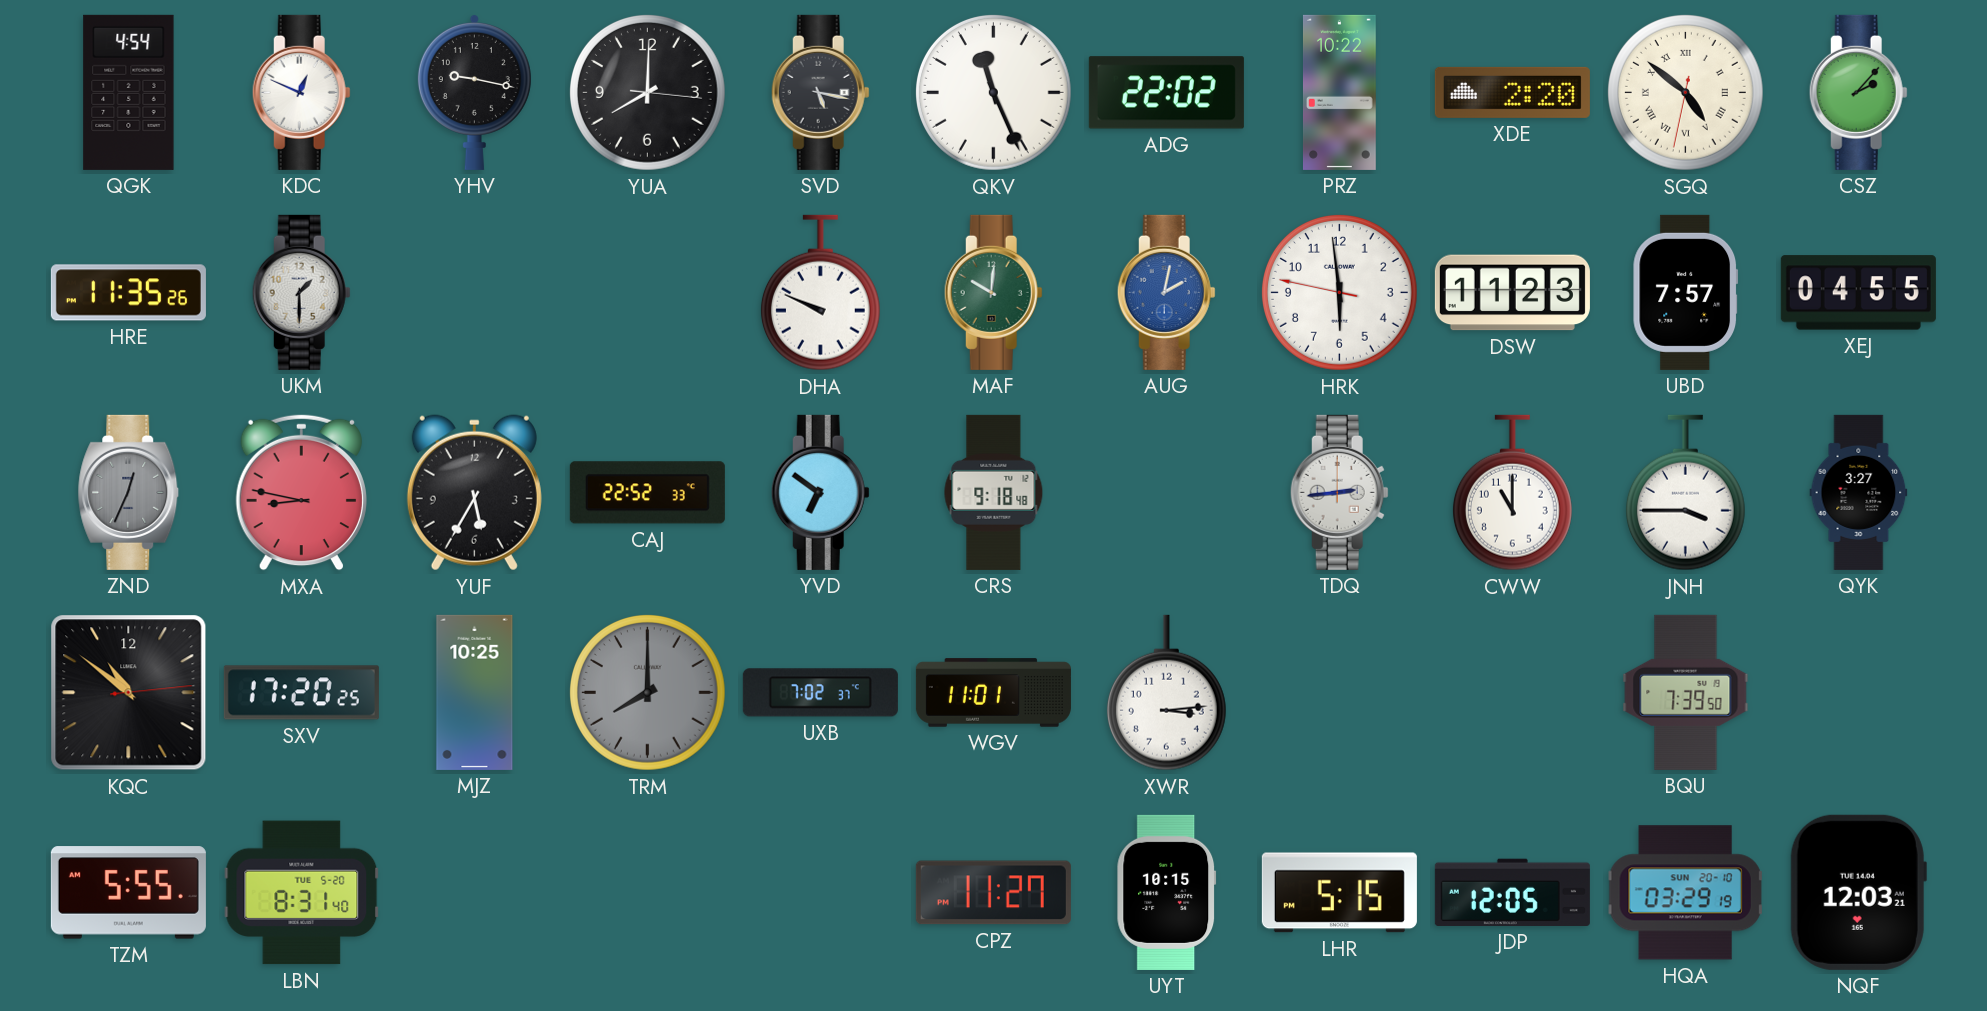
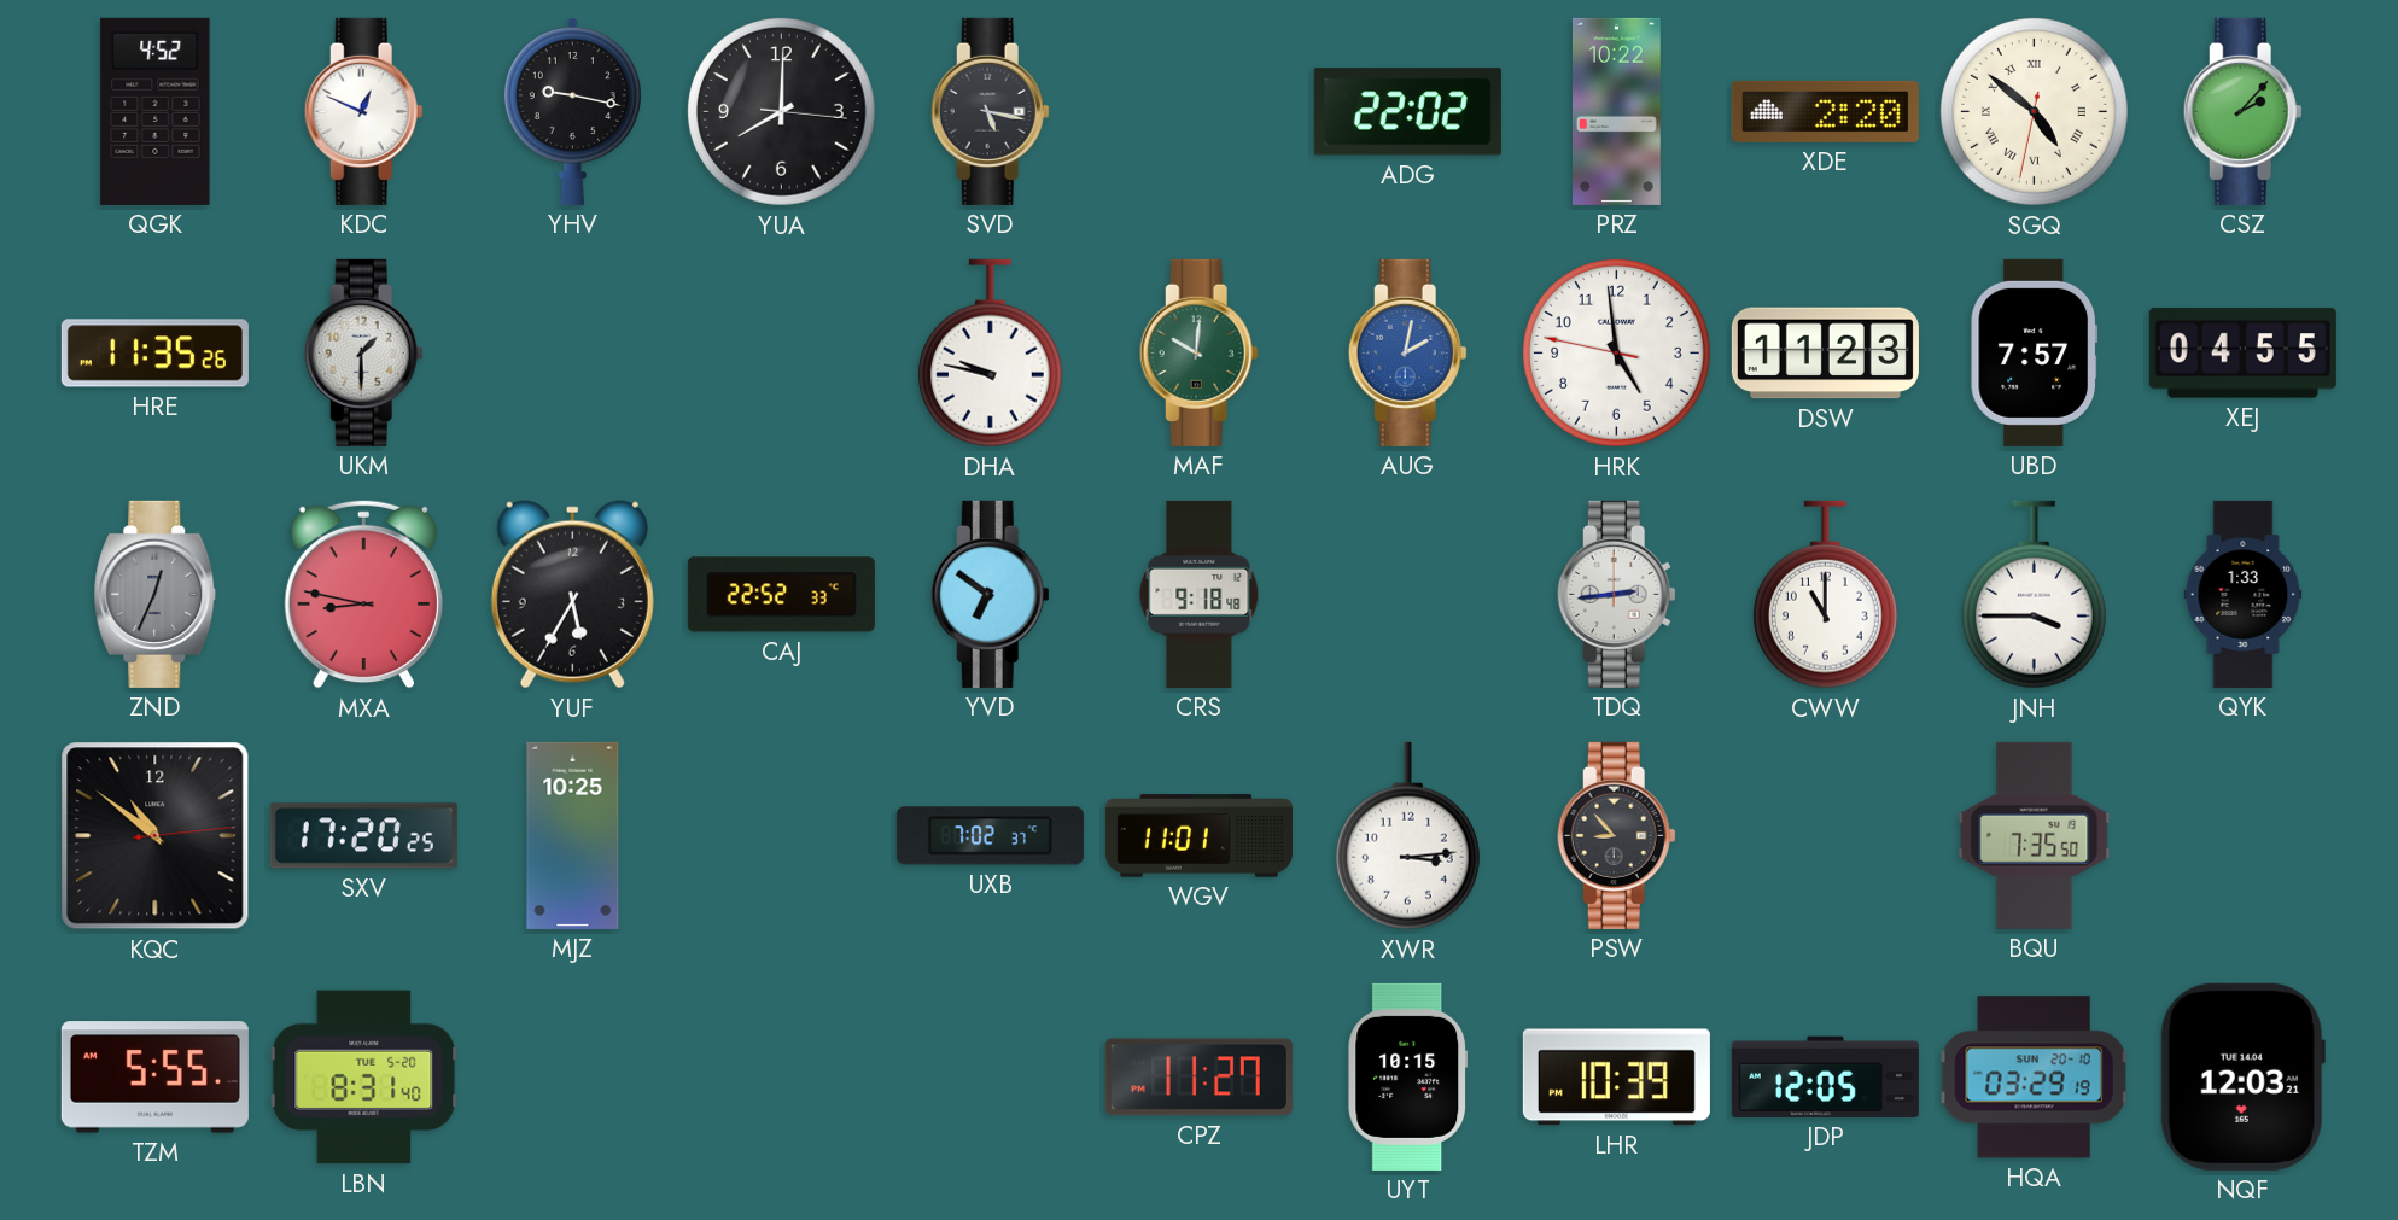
QGK: 4:54 -> 4:52 (156, 111)
QKV: 11:26 -> none (993, 92)
DHA: 9:49 -> 9:47 (990, 354)
HRK: 5:58 -> 4:58 (1616, 352)
QYK: 3:27 -> 1:33 (2244, 594)
TRM: 8:00 -> none (647, 692)
PSW: none -> 8:53 (1616, 835)
BQU: 7:39 -> 7:35 (2035, 835)
LHR: 5:15 -> 10:39 (1616, 1078)
